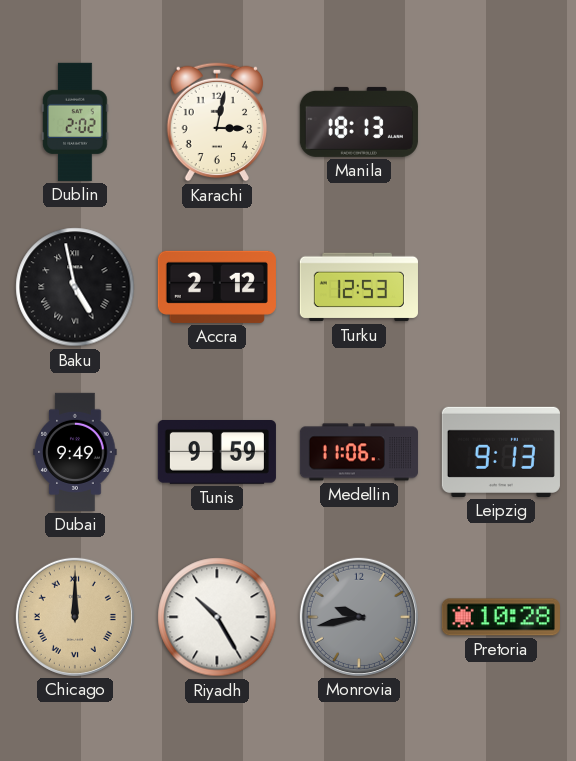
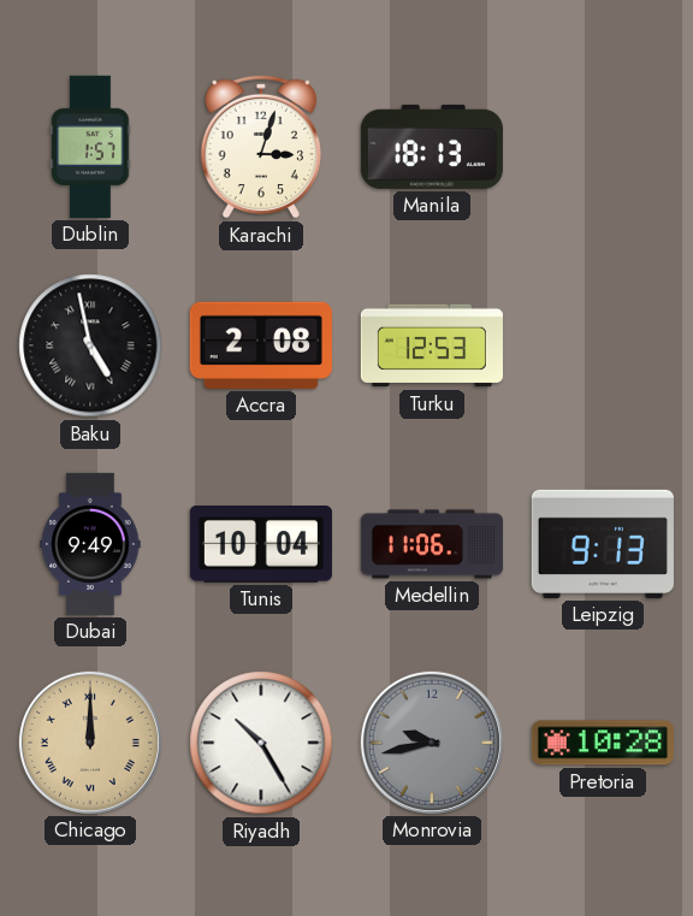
Dublin: 2:02 -> 1:57 (90, 147)
Karachi: 3:02 -> 3:03 (260, 147)
Accra: 2:12 -> 2:08 (261, 345)
Tunis: 9:59 -> 10:04 (261, 545)
